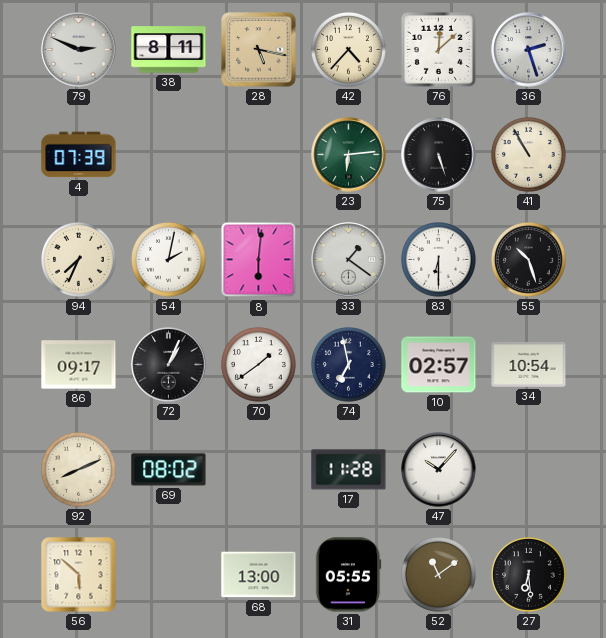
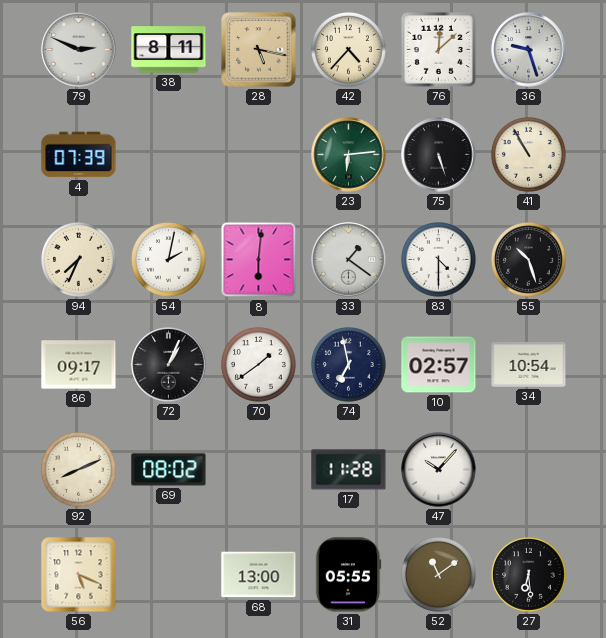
36: 2:27 -> 9:27 (529, 50)
83: 6:30 -> 4:30 (439, 260)
56: 5:52 -> 5:19 (79, 575)
